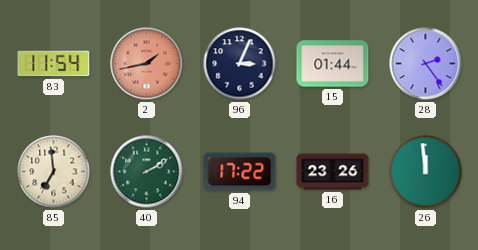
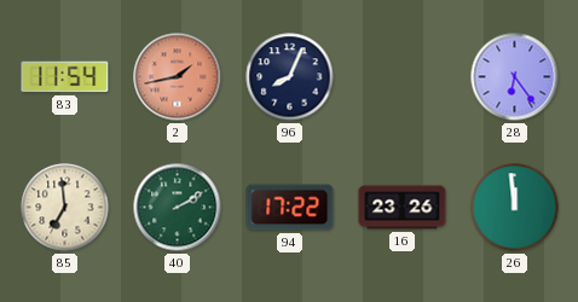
96: 3:04 -> 8:04 (290, 77)
15: 01:44 -> none (333, 64)
28: 2:24 -> 6:24 (515, 77)
